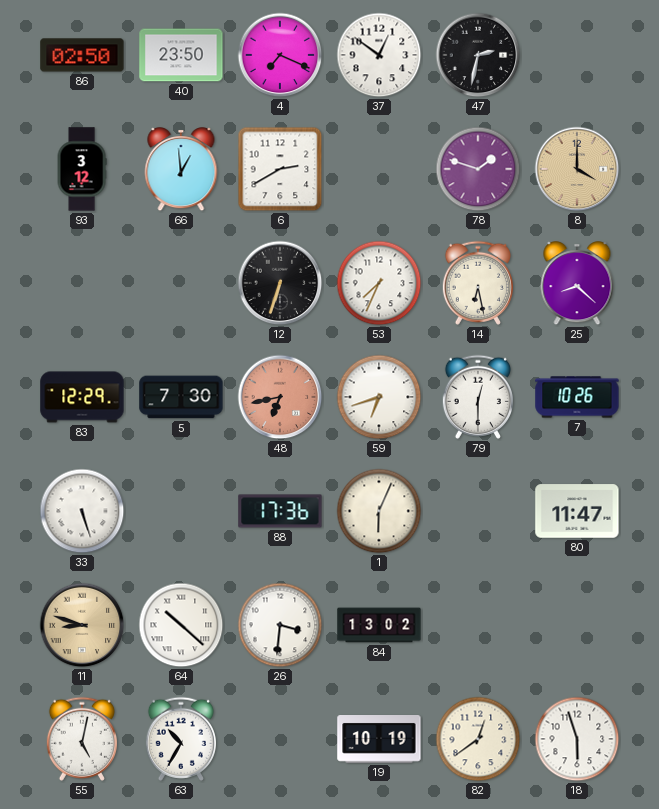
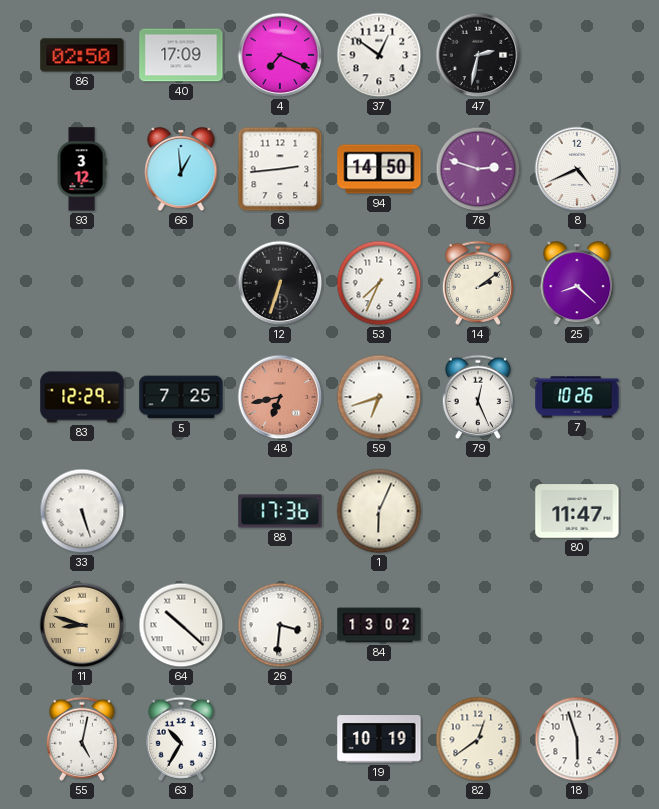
40: 23:50 -> 17:09 (181, 55)
6: 2:40 -> 2:44 (280, 169)
94: none -> 14:50 (379, 169)
78: 1:48 -> 2:48 (478, 169)
8: 4:00 -> 4:41 (577, 169)
8 dial: champagne -> white (577, 169)
14: 6:28 -> 2:09 (478, 283)
5: 7:30 -> 7:25 (181, 397)
79: 12:30 -> 12:26 (478, 397)
